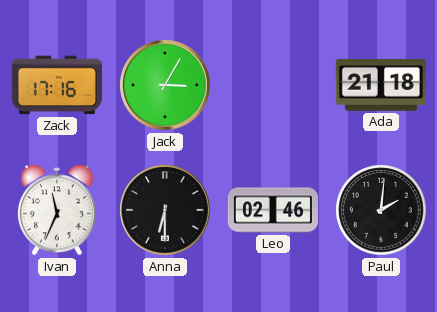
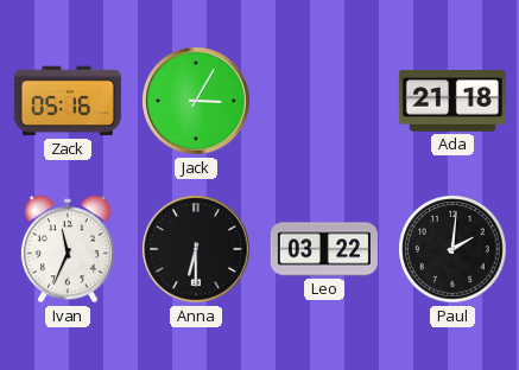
Zack: 17:16 -> 05:16 (68, 101)
Leo: 02:46 -> 03:22 (324, 249)
